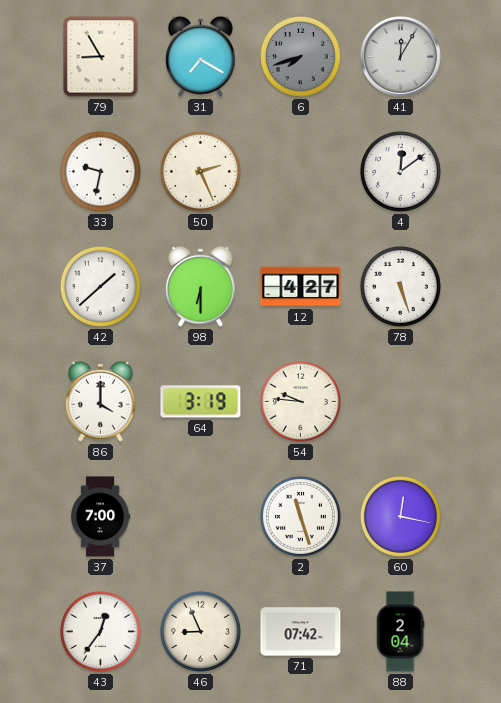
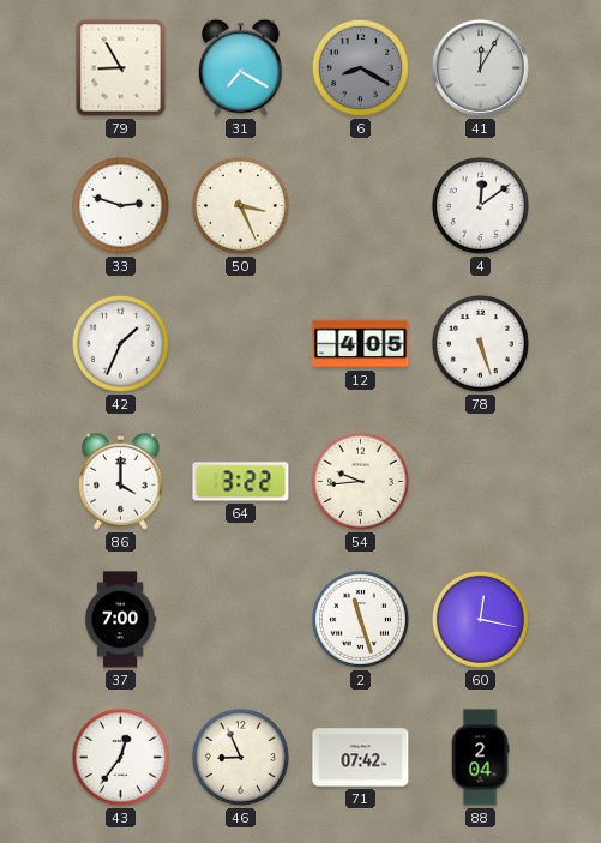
6: 7:42 -> 8:20 (360, 67)
33: 9:32 -> 2:48 (120, 205)
50: 2:26 -> 3:26 (240, 205)
42: 1:38 -> 1:34 (120, 343)
98: 6:30 -> none (200, 286)
12: 4:27 -> 4:05 (361, 344)
64: 3:19 -> 3:22 (241, 482)
54: 9:46 -> 9:44 (360, 481)
